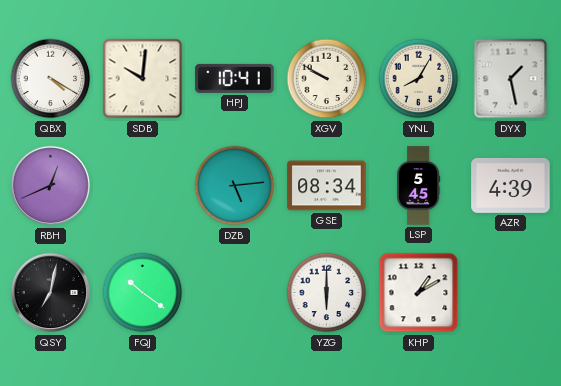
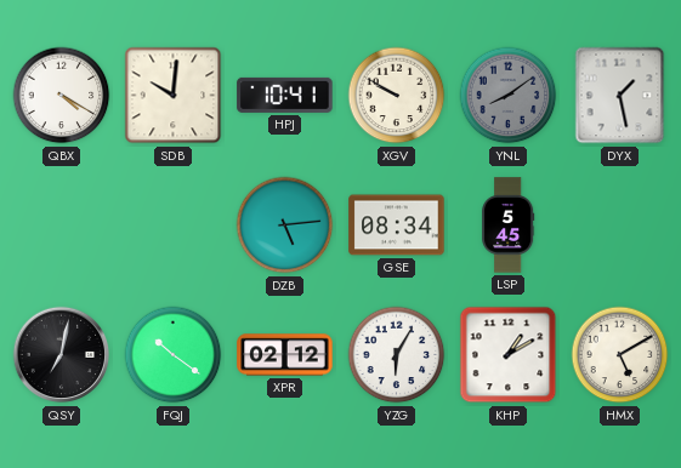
YNL: 8:05 -> 8:09 (509, 96)
YNL dial: cream -> grey (509, 96)
RBH: 12:41 -> none (51, 186)
AZR: 4:39 -> none (511, 185)
XPR: none -> 02:12 (285, 355)
YZG: 6:00 -> 6:05 (397, 355)
HMX: none -> 5:10 (620, 355)
